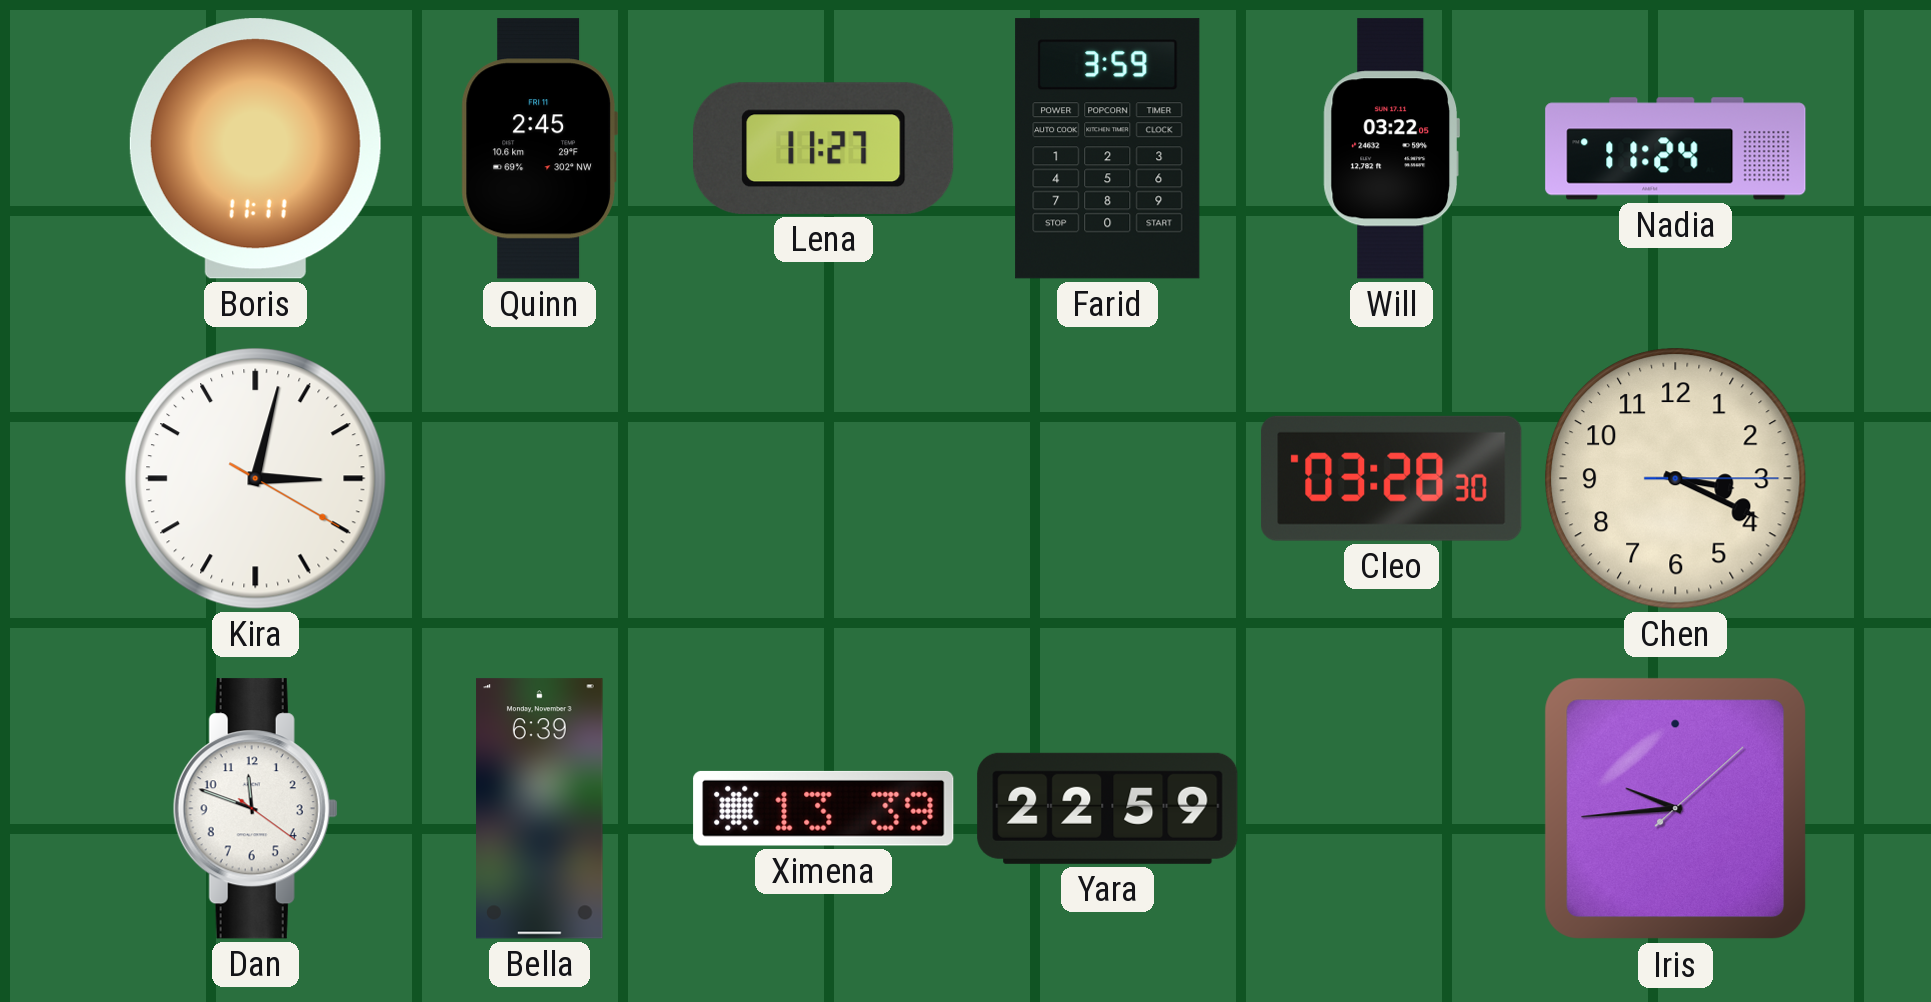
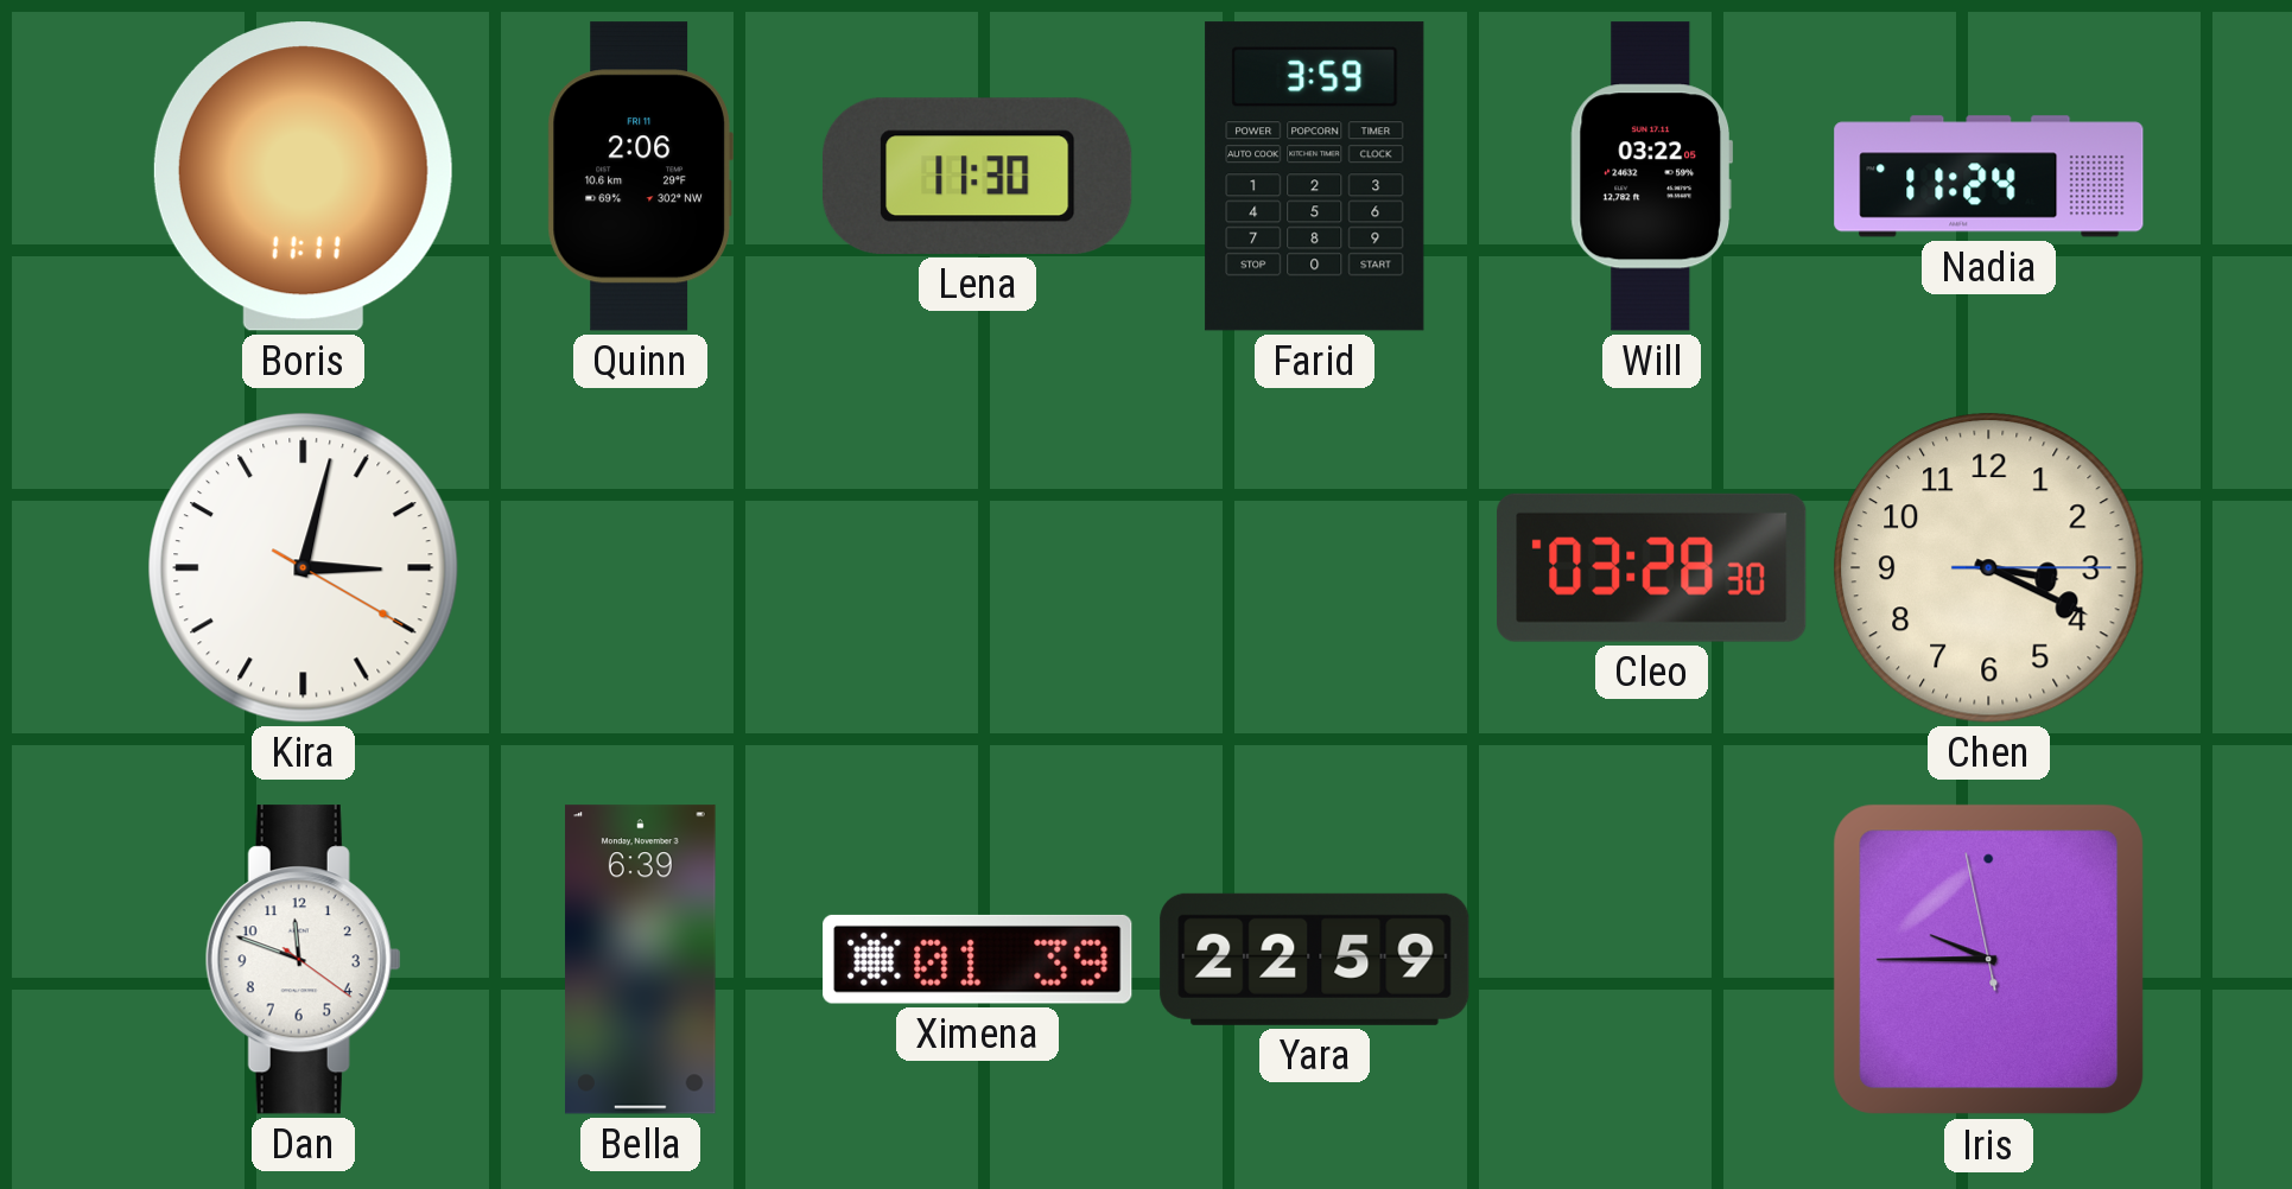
Quinn: 2:45 -> 2:06 (640, 177)
Lena: 11:27 -> 11:30 (978, 176)
Ximena: 13:39 -> 01:39 (978, 959)
Iris: 9:44:08 -> 9:44:58 (1989, 960)
